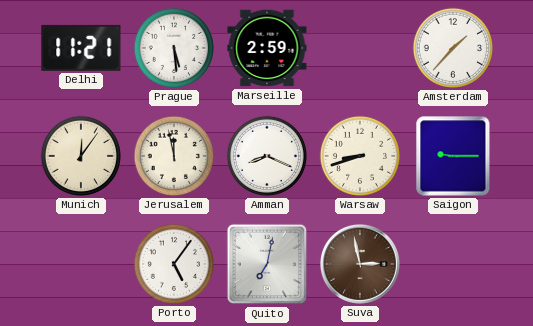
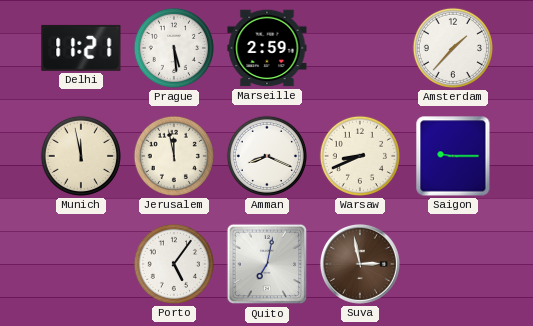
Munich: 12:06 -> 11:58 (81, 156)
Warsaw: 8:42 -> 8:41 (360, 156)
